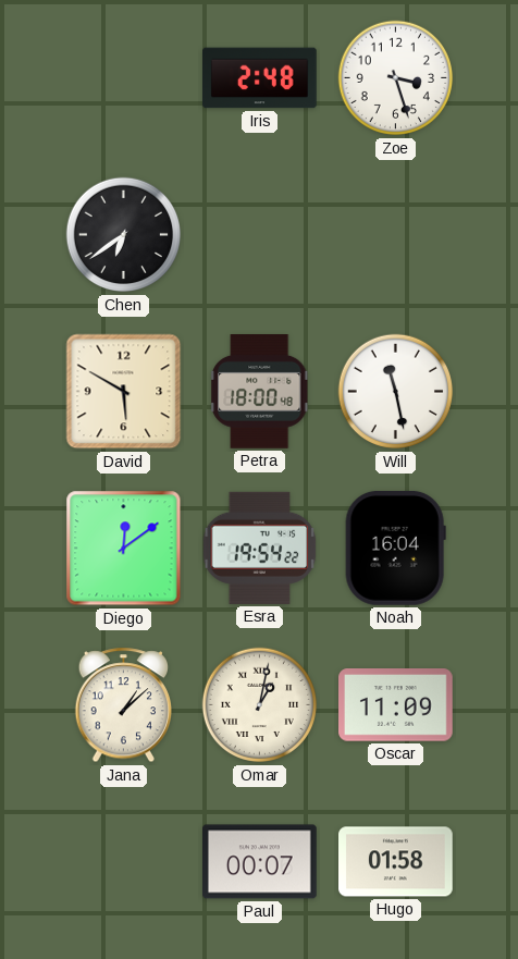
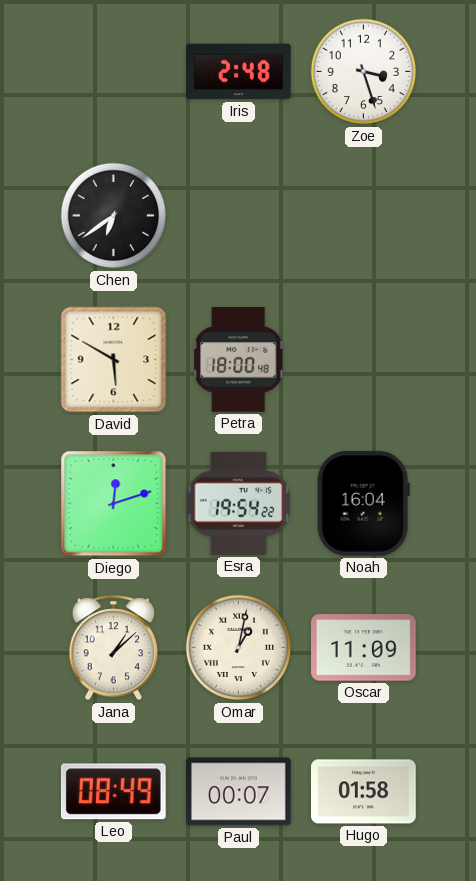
Will: 11:28 -> none (396, 392)
Diego: 12:09 -> 12:12 (114, 504)
Leo: none -> 08:49 (113, 792)
